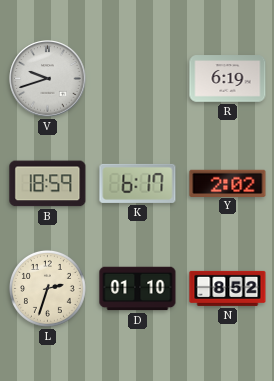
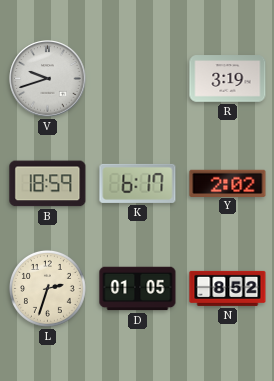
R: 6:19 -> 3:19 (228, 79)
D: 01:10 -> 01:05 (138, 289)
